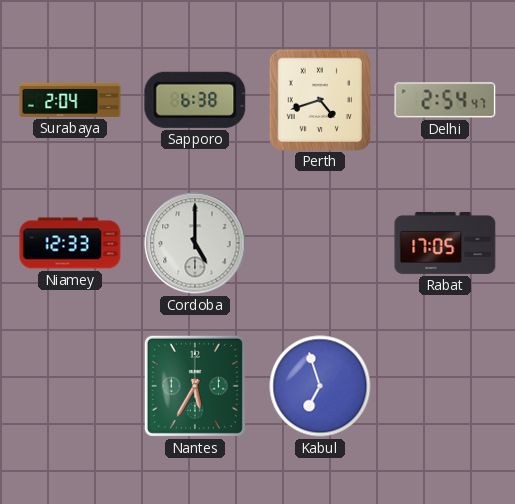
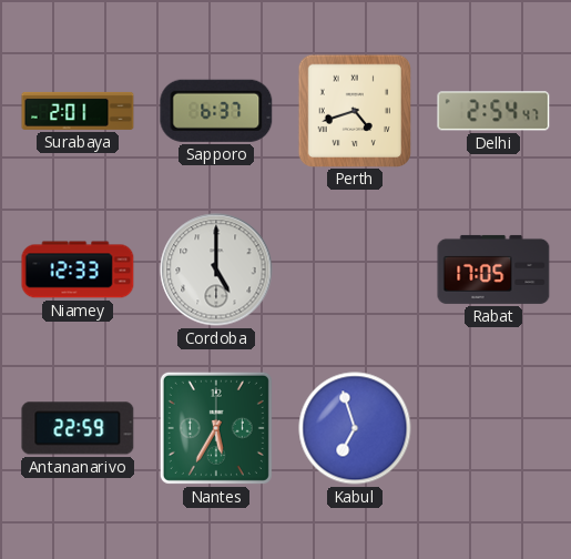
Surabaya: 2:04 -> 2:01 (78, 111)
Sapporo: 6:38 -> 6:37 (216, 111)
Antananarivo: none -> 22:59 (78, 428)
